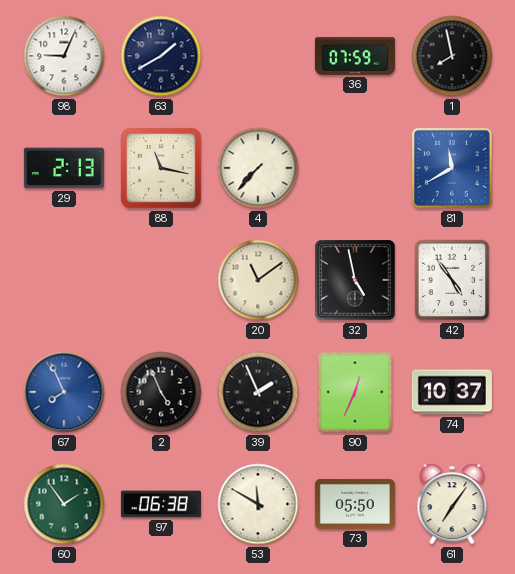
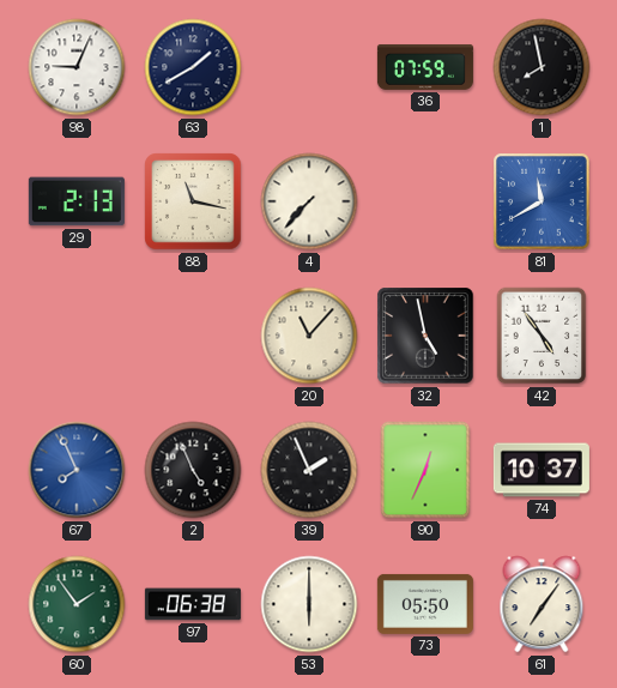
20: 11:09 -> 11:07 (309, 336)
53: 11:50 -> 6:00 (309, 604)
